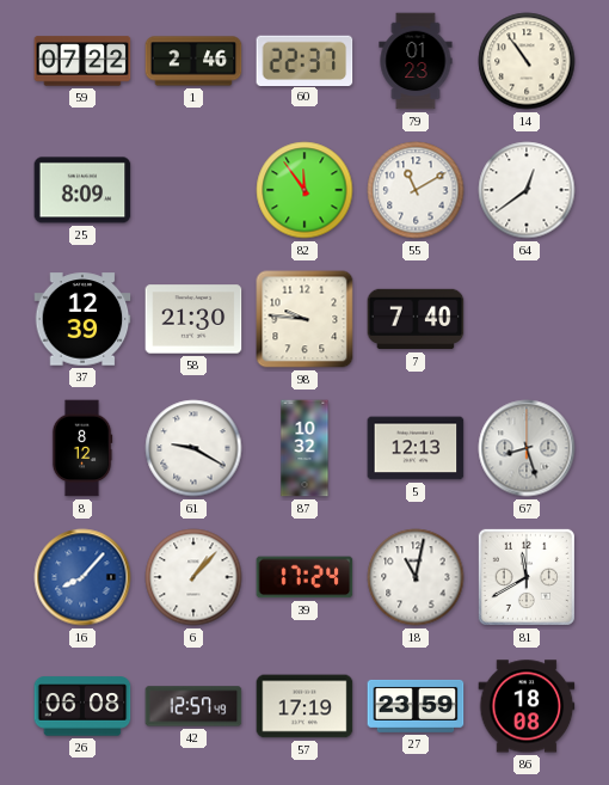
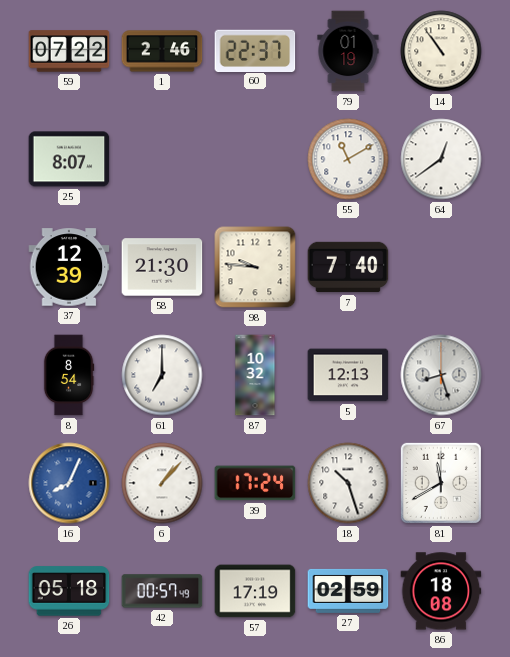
79: 01:23 -> 01:19 (348, 51)
25: 8:09 -> 8:07 (69, 159)
82: 11:54 -> none (304, 190)
8: 8:12 -> 8:54 (69, 375)
61: 9:20 -> 7:00 (162, 375)
16: 8:07 -> 8:04 (69, 483)
18: 11:02 -> 10:27 (348, 483)
26: 06:08 -> 05:18 (69, 591)
42: 12:57 -> 00:57 (162, 591)
27: 23:59 -> 02:59 (348, 591)
